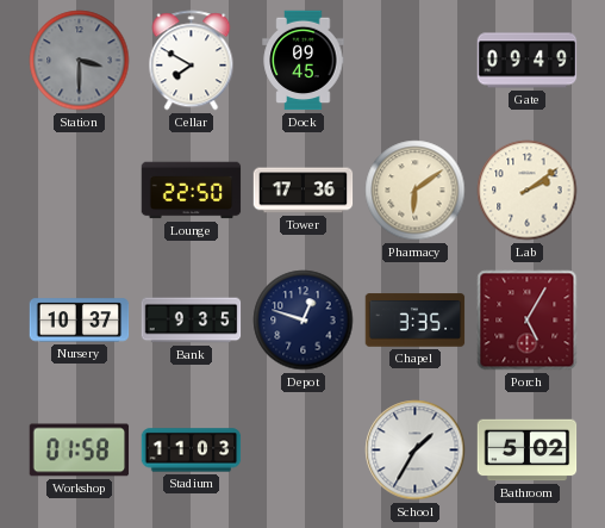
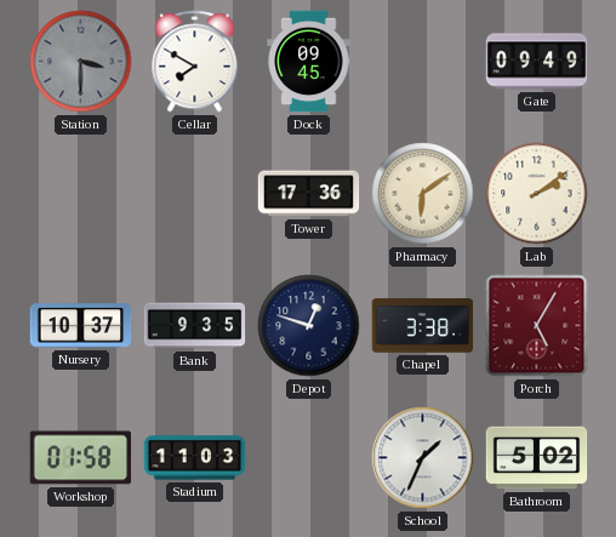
Lounge: 22:50 -> none (192, 191)
Chapel: 3:35 -> 3:38 (423, 326)
School: 1:35 -> 1:34 (423, 458)
